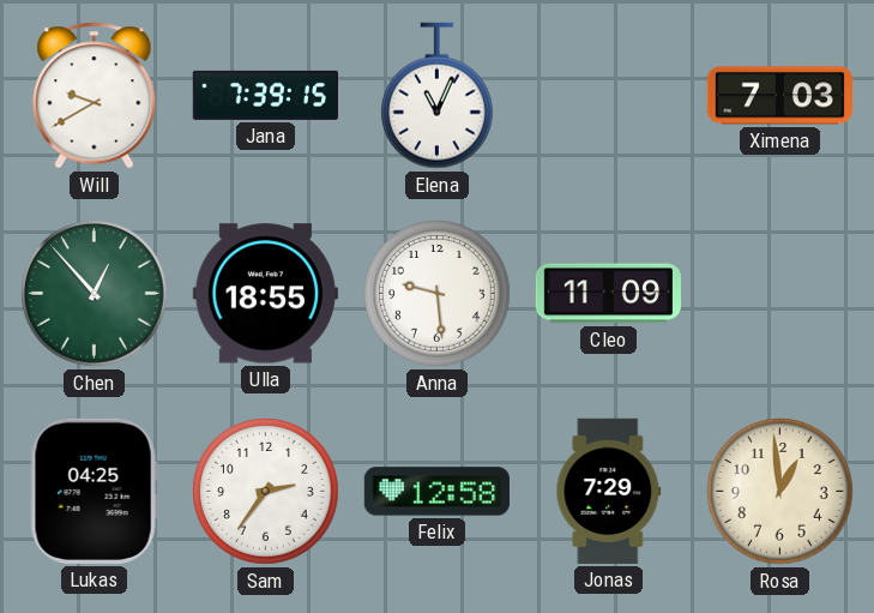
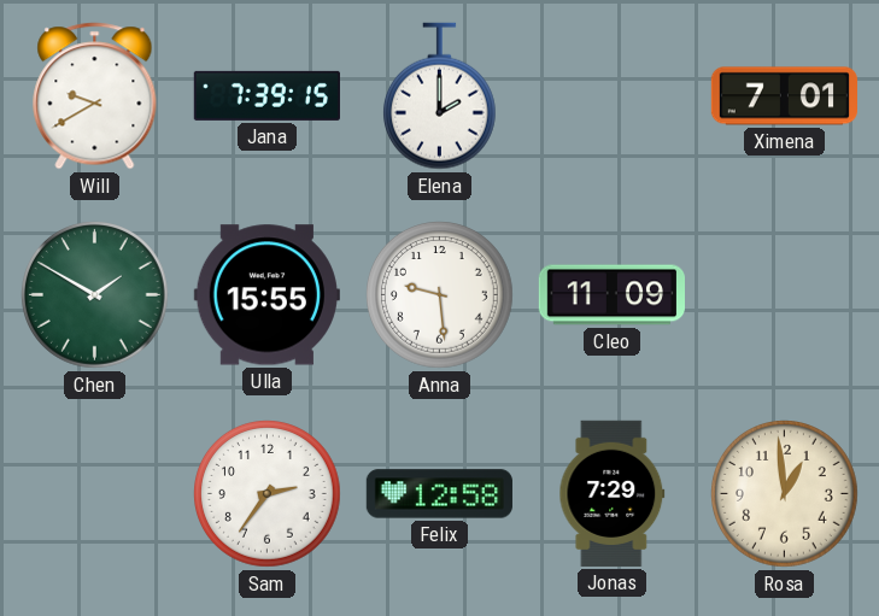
Elena: 11:04 -> 2:00 (439, 96)
Ximena: 7:03 -> 7:01 (784, 96)
Chen: 12:53 -> 1:50 (95, 295)
Ulla: 18:55 -> 15:55 (266, 295)
Lukas: 04:25 -> none (94, 491)
